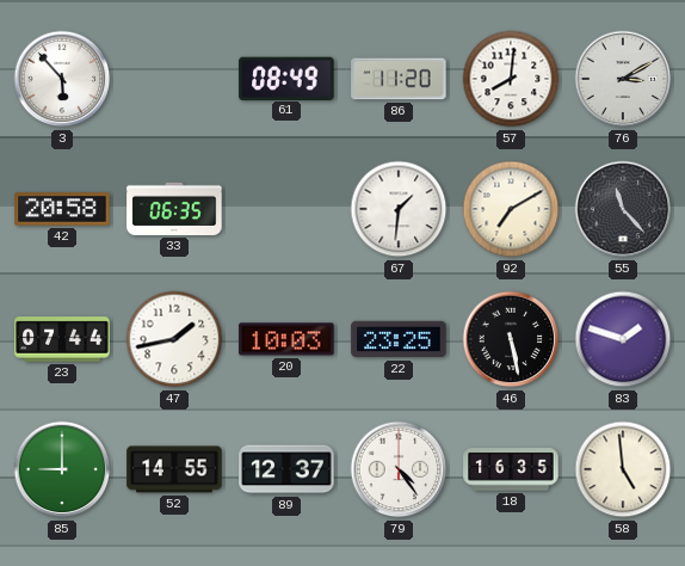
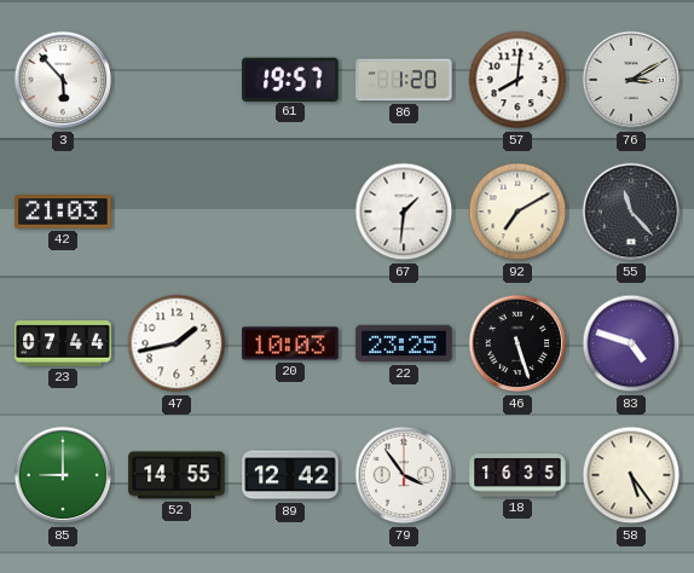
61: 08:49 -> 19:57 (290, 79)
86: 11:20 -> 1:20 (404, 80)
42: 20:58 -> 21:03 (63, 212)
33: 06:35 -> none (174, 209)
46: 5:28 -> 5:27 (517, 343)
83: 1:48 -> 4:48 (631, 343)
89: 12:37 -> 12:42 (290, 475)
79: 4:24 -> 3:54 (404, 475)
58: 4:59 -> 5:24 (631, 475)
